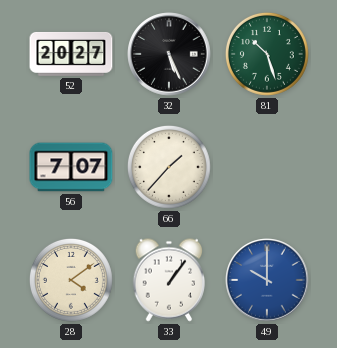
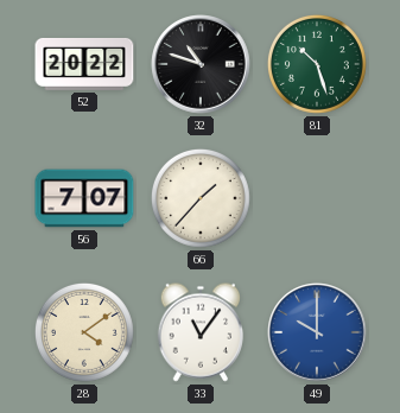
52: 20:27 -> 20:22 (84, 64)
32: 5:26 -> 10:48 (201, 64)
33: 1:06 -> 11:06 (201, 332)
